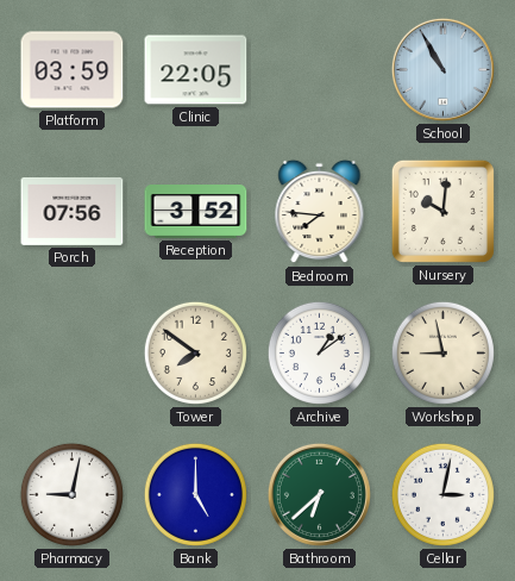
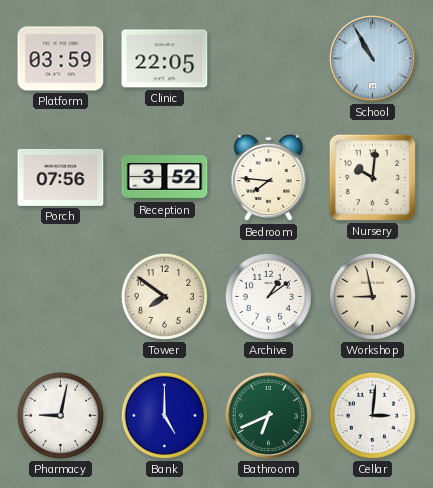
Bathroom: 6:38 -> 6:41 (268, 415)
Cellar: 3:02 -> 3:01 (372, 415)
